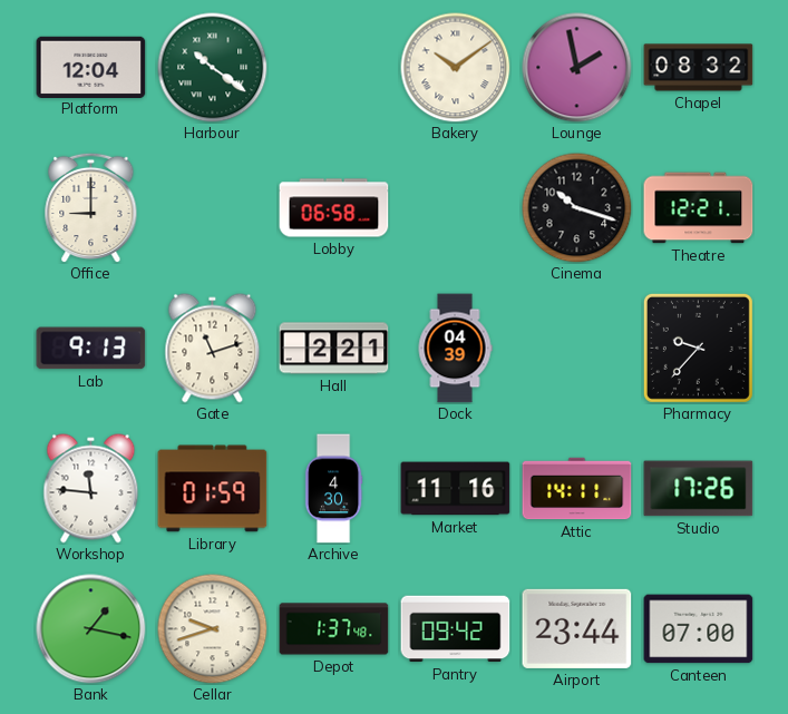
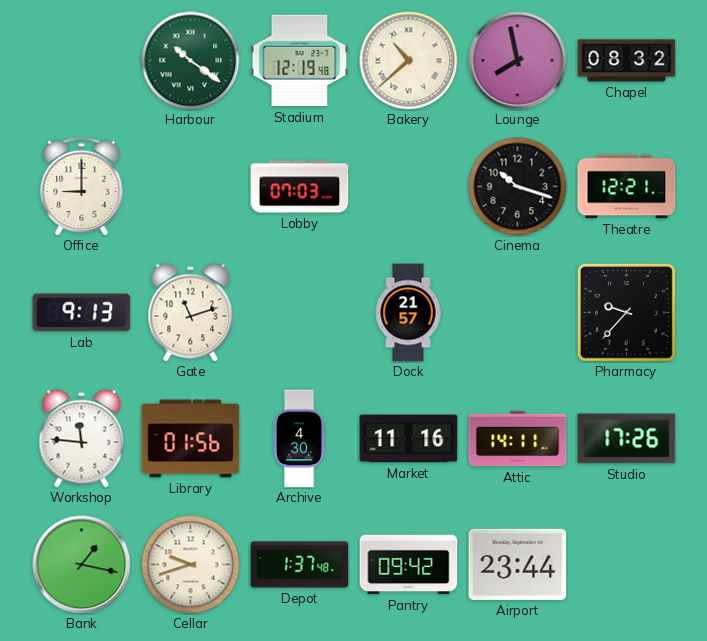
Platform: 12:04 -> none (91, 67)
Stadium: none -> 12:19 (300, 61)
Bakery: 10:09 -> 10:38 (409, 61)
Lounge: 1:58 -> 7:58 (518, 61)
Lobby: 06:58 -> 07:03 (300, 187)
Hall: 2:21 -> none (334, 349)
Dock: 04:39 -> 21:57 (408, 313)
Library: 01:59 -> 01:56 (191, 439)
Canteen: 07:00 -> none (699, 629)
